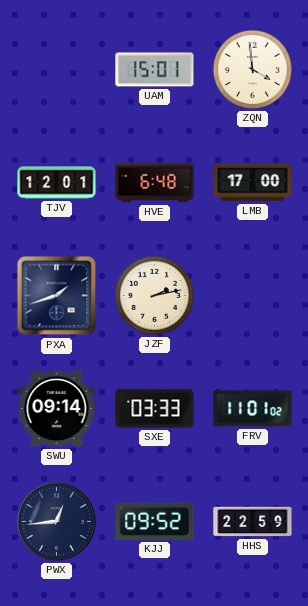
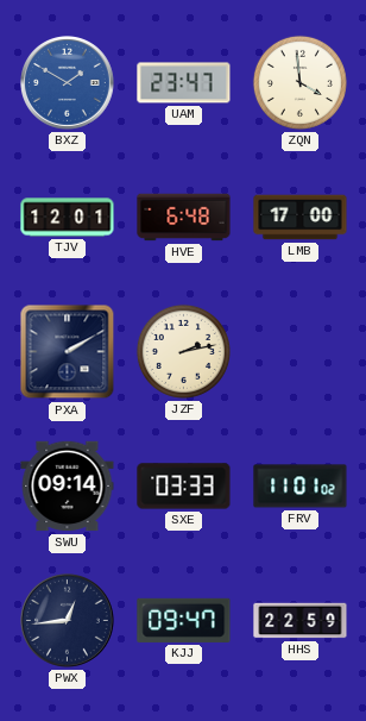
BXZ: none -> 1:50 (68, 83)
UAM: 15:01 -> 23:47 (184, 83)
PXA: 1:42 -> 2:10 (68, 352)
KJJ: 09:52 -> 09:47 (184, 620)
